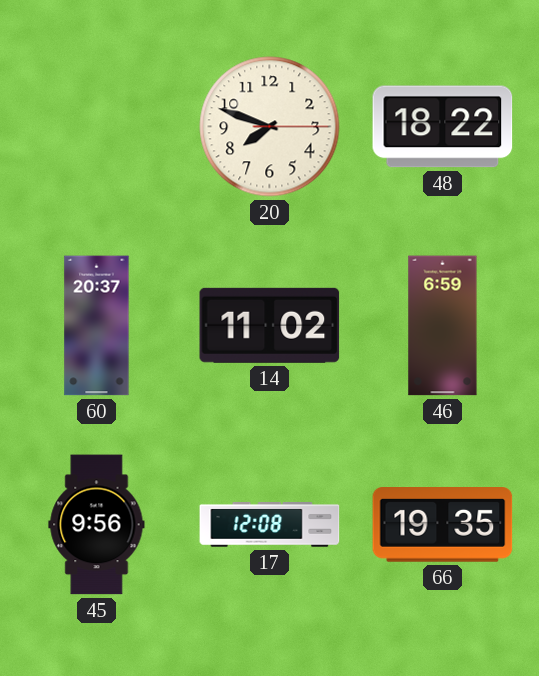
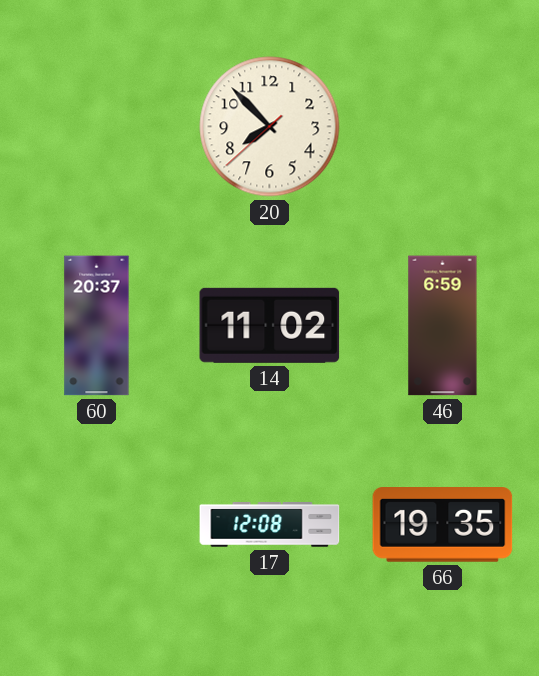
20: 7:48 -> 7:52 (270, 127)
48: 18:22 -> none (443, 127)
45: 9:56 -> none (97, 525)
